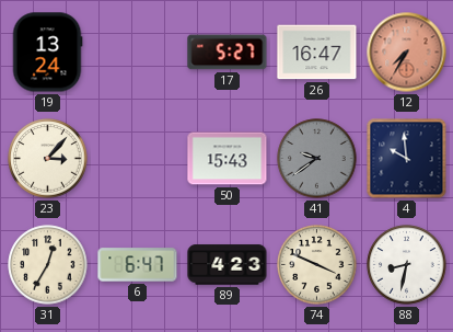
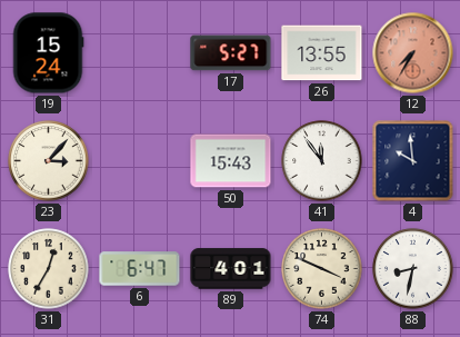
19: 13:24 -> 15:24 (48, 53)
26: 16:47 -> 13:55 (322, 53)
41: 9:39 -> 11:54 (322, 161)
41 dial: grey -> white (322, 161)
89: 4:23 -> 4:01 (231, 269)
